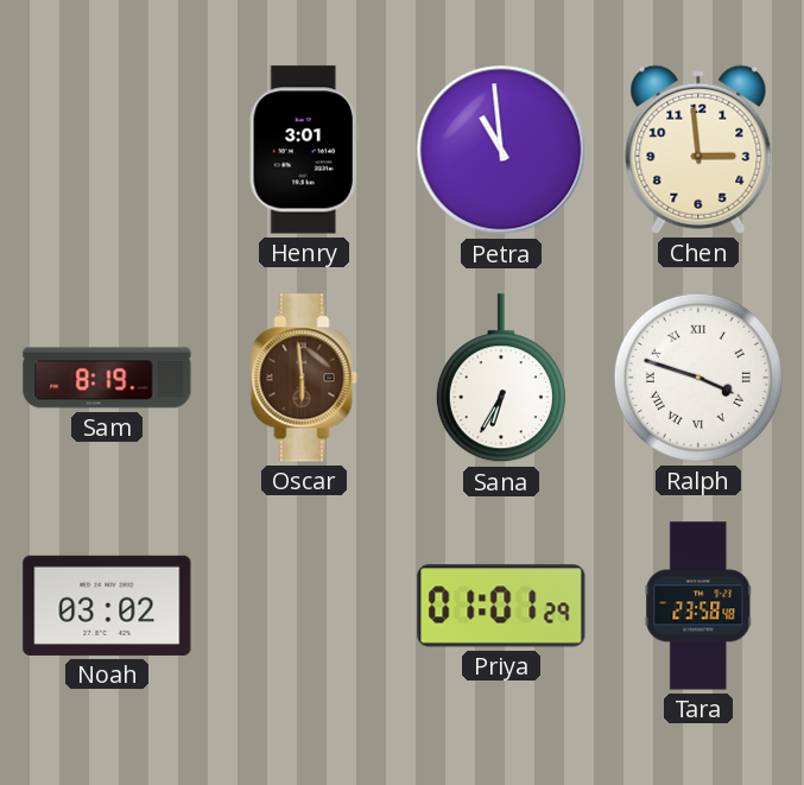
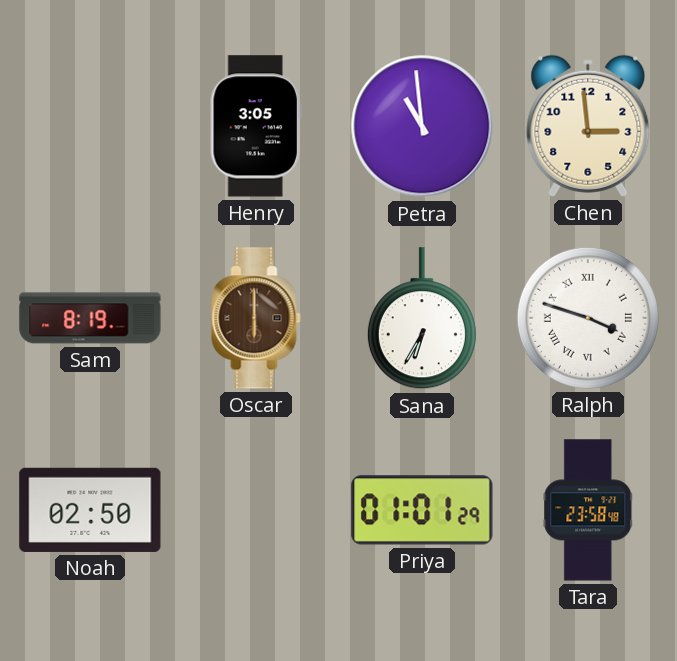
Henry: 3:01 -> 3:05 (256, 126)
Oscar: 5:59 -> 6:00 (256, 318)
Noah: 03:02 -> 02:50 (90, 510)
